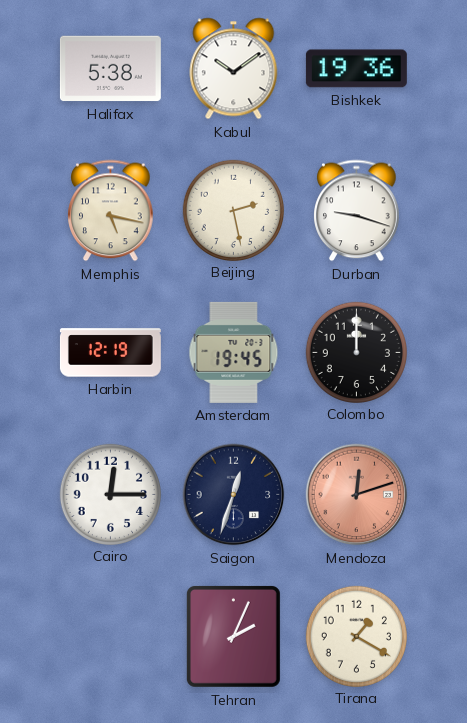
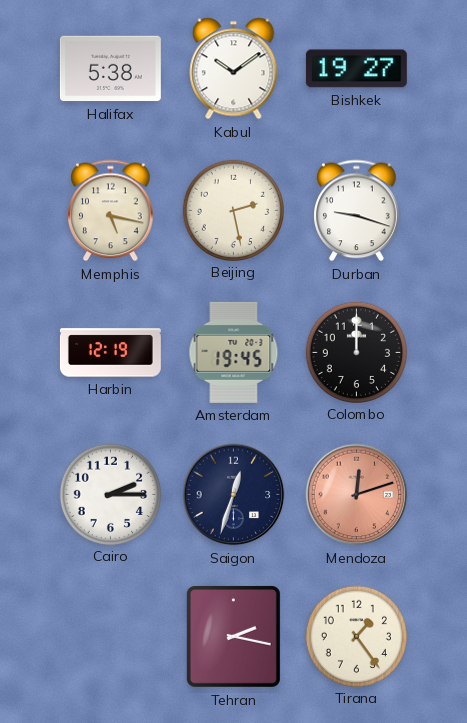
Bishkek: 19:36 -> 19:27 (356, 69)
Cairo: 12:15 -> 2:15 (110, 494)
Tehran: 2:04 -> 2:17 (233, 636)
Tirana: 1:20 -> 1:24 (356, 636)
